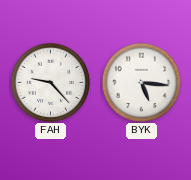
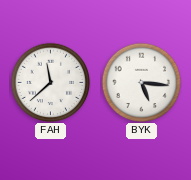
FAH: 9:23 -> 11:38 (50, 82)
